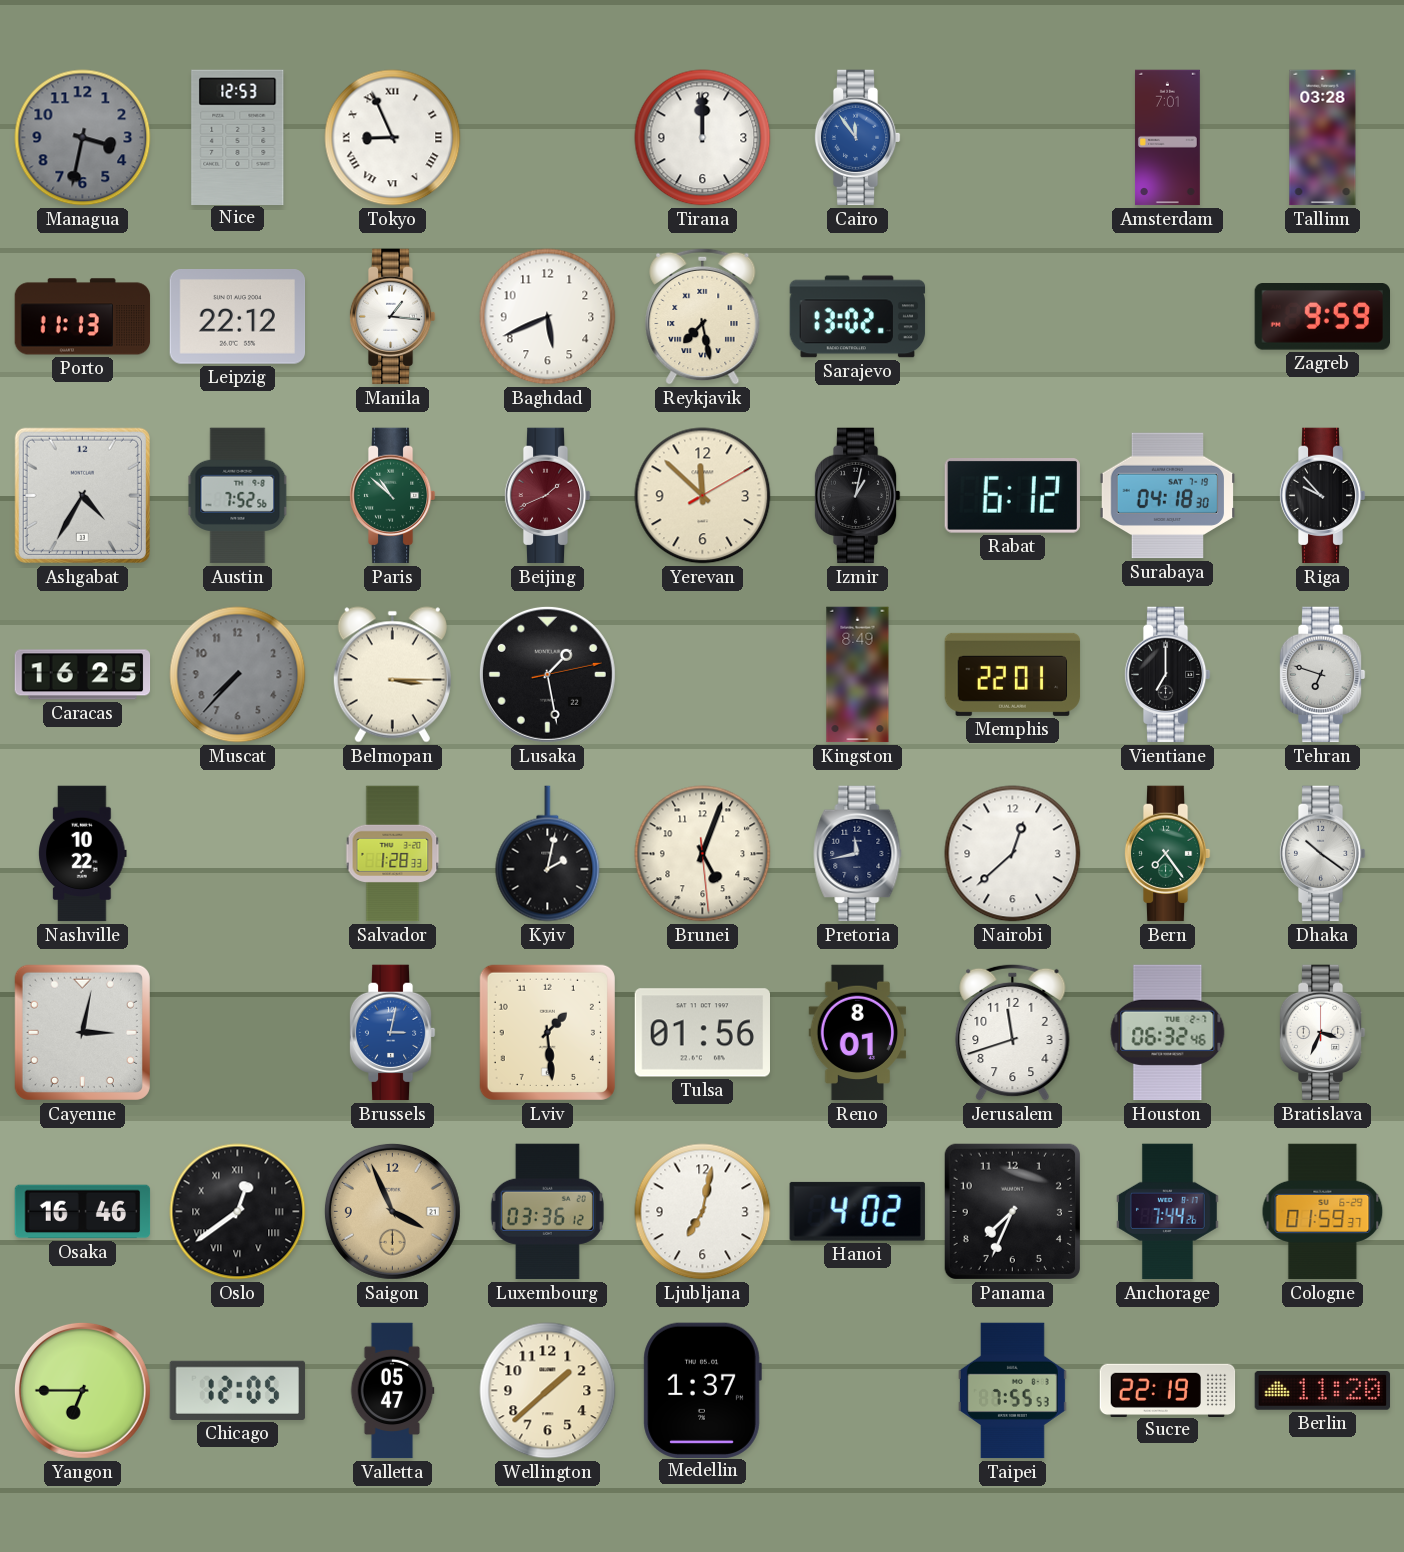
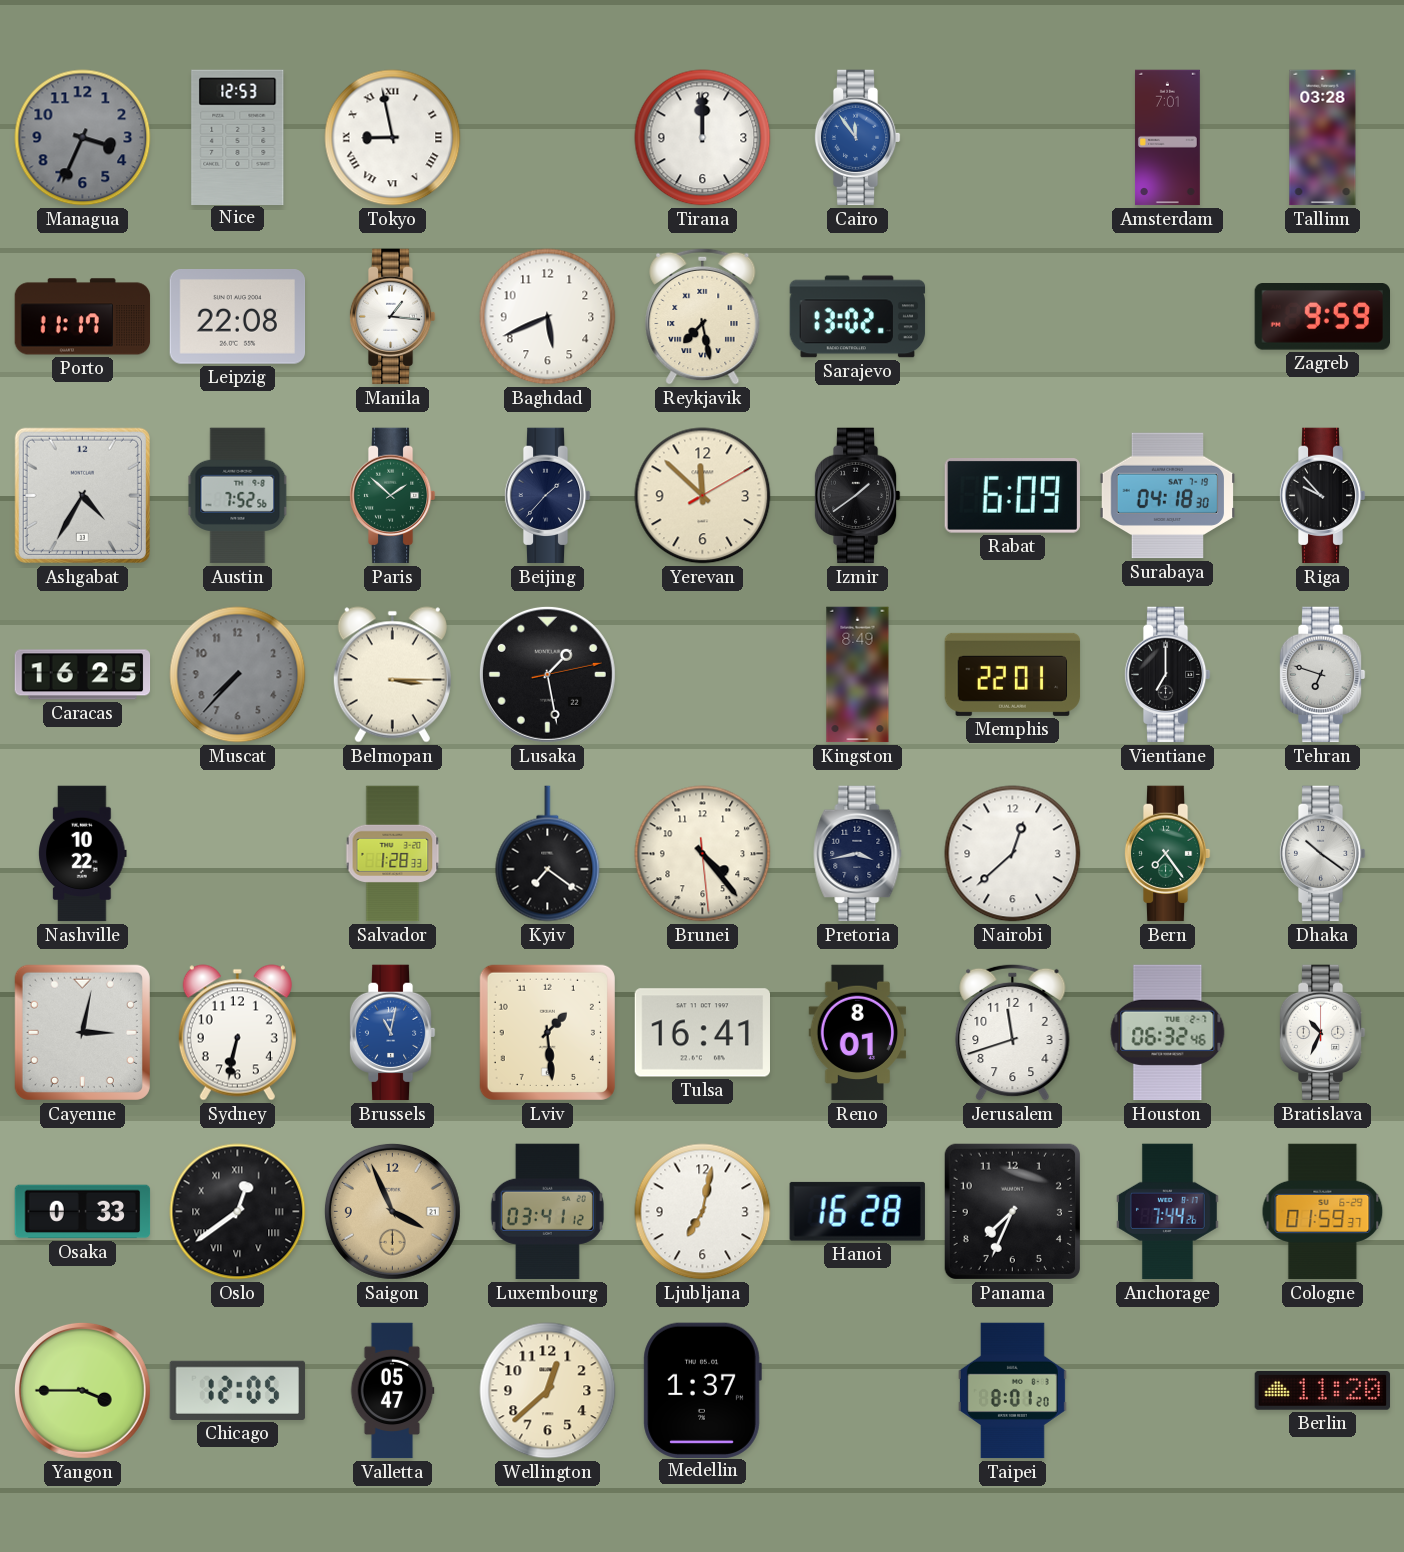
Managua: 3:32 -> 3:34 (83, 138)
Tokyo: 8:56 -> 8:58 (393, 138)
Porto: 11:13 -> 11:17 (83, 317)
Leipzig: 22:12 -> 22:08 (238, 317)
Paris: 10:52 -> 1:52 (392, 496)
Beijing: 1:41 -> 1:37 (547, 496)
Beijing dial: burgundy -> navy (547, 496)
Izmir: 1:02 -> 1:39 (857, 496)
Rabat: 6:12 -> 6:09 (1012, 496)
Kyiv: 2:02 -> 7:21 (548, 854)
Brunei: 5:03 -> 4:23 (703, 854)
Pretoria: 11:43 -> 3:43 (858, 854)
Sydney: none -> 6:32 (237, 1033)
Brussels: 3:02 -> 11:02 (392, 1033)
Tulsa: 01:56 -> 16:41 (702, 1033)
Bratislava: 3:34 -> 10:34 (1322, 1033)
Osaka: 16:46 -> 0:33 (83, 1212)
Luxembourg: 03:36 -> 03:41 (547, 1212)
Hanoi: 4:02 -> 16:28 (857, 1211)
Yangon: 6:45 -> 3:45 (82, 1390)
Wellington: 1:38 -> 12:38 (548, 1391)
Taipei: 7:55 -> 8:01 (1012, 1391)
Sucre: 22:19 -> none (1168, 1390)
